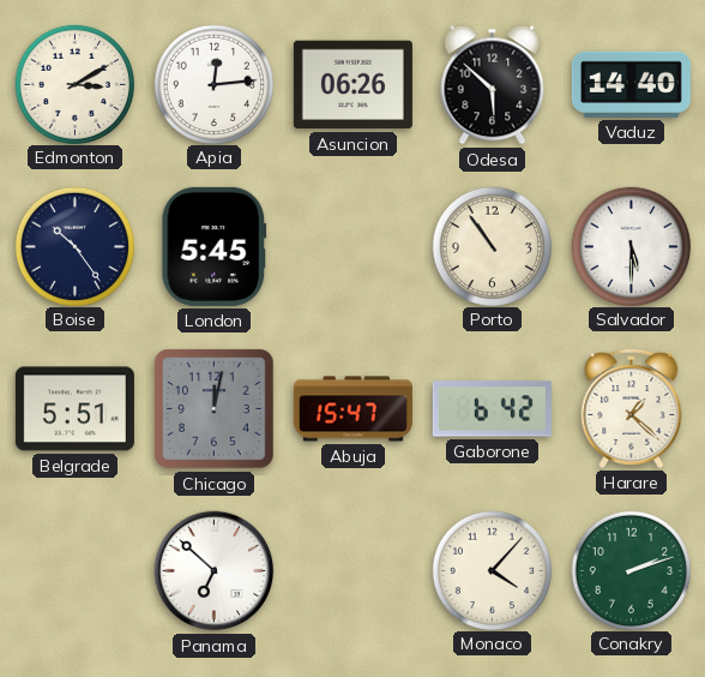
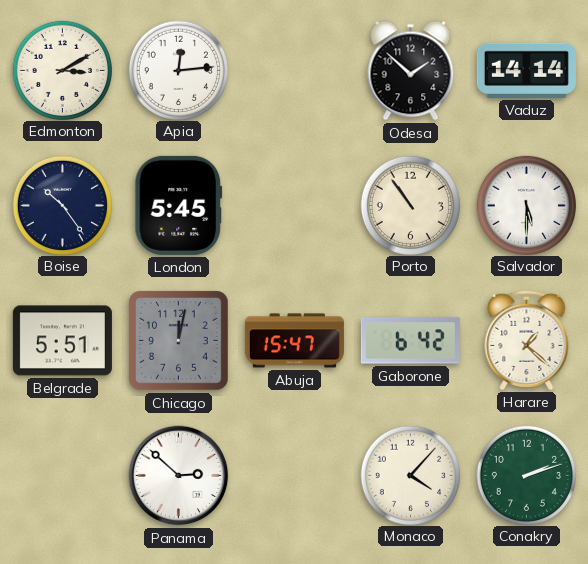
Asuncion: 06:26 -> none (352, 85)
Odesa: 5:52 -> 1:52 (411, 71)
Vaduz: 14:40 -> 14:14 (526, 70)
Panama: 6:52 -> 2:52 (179, 476)
